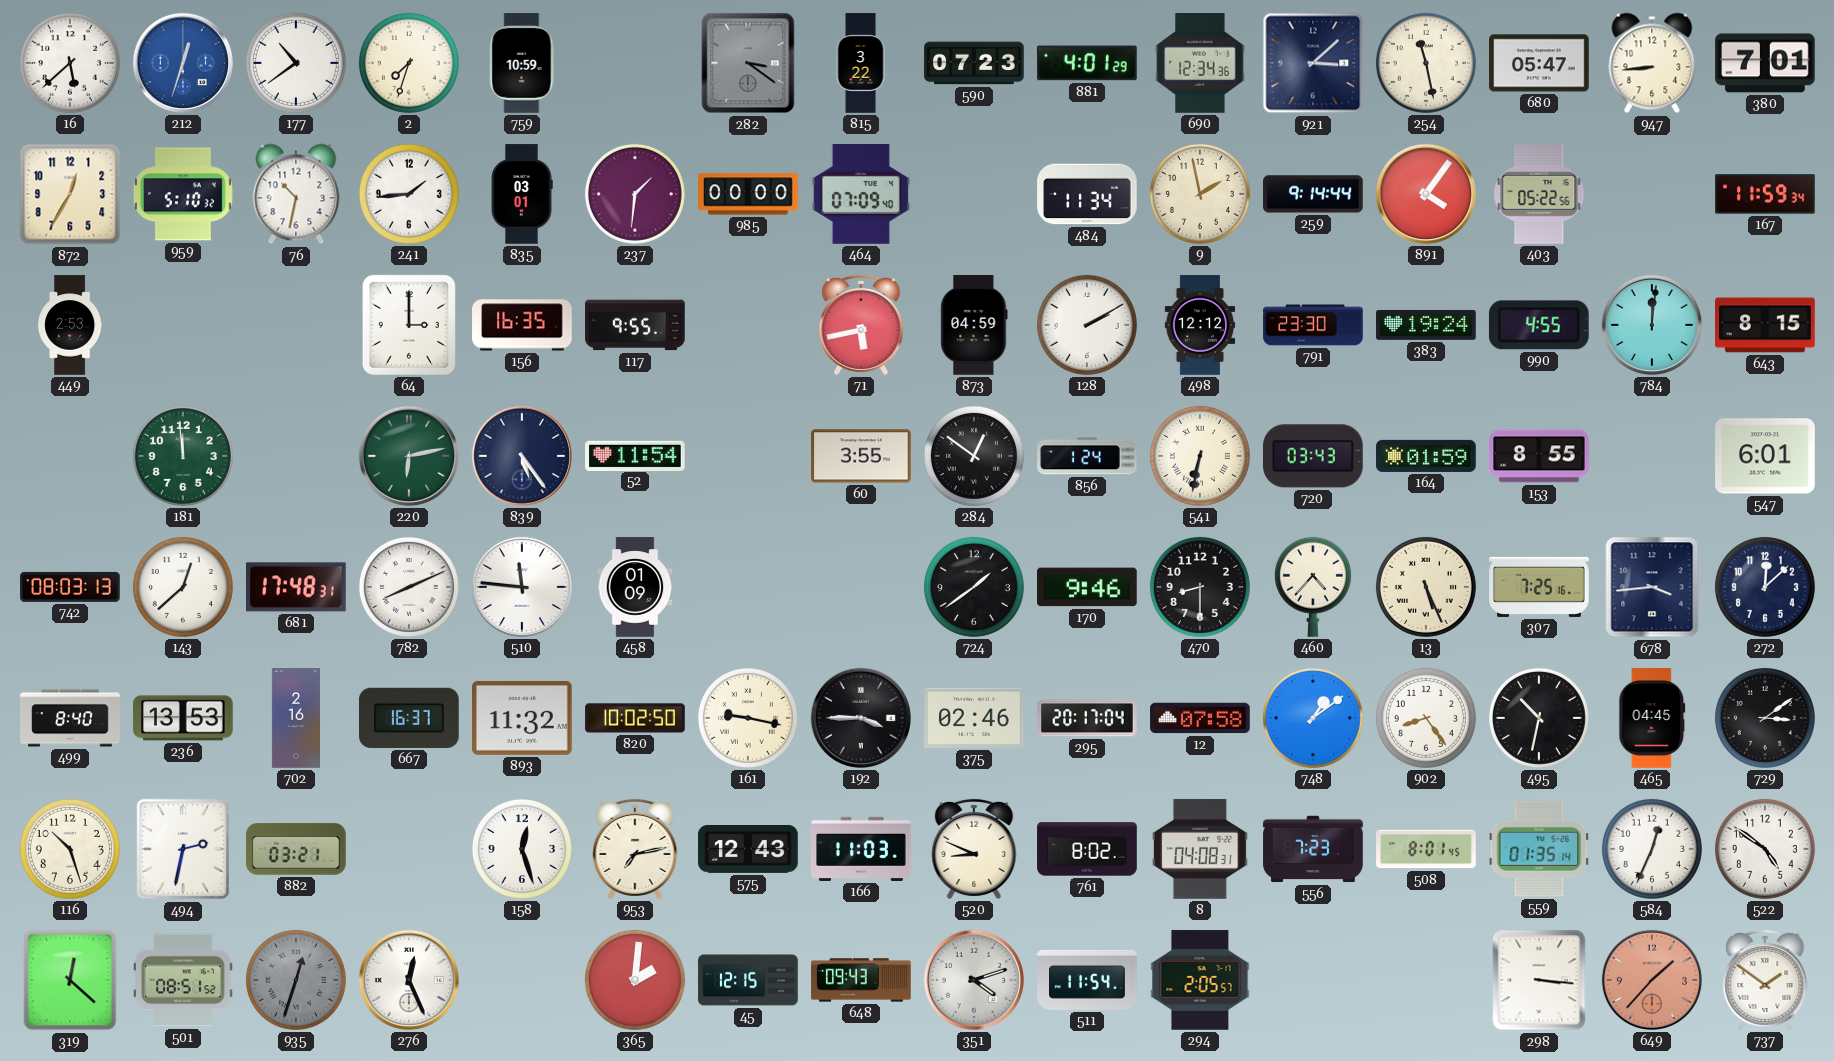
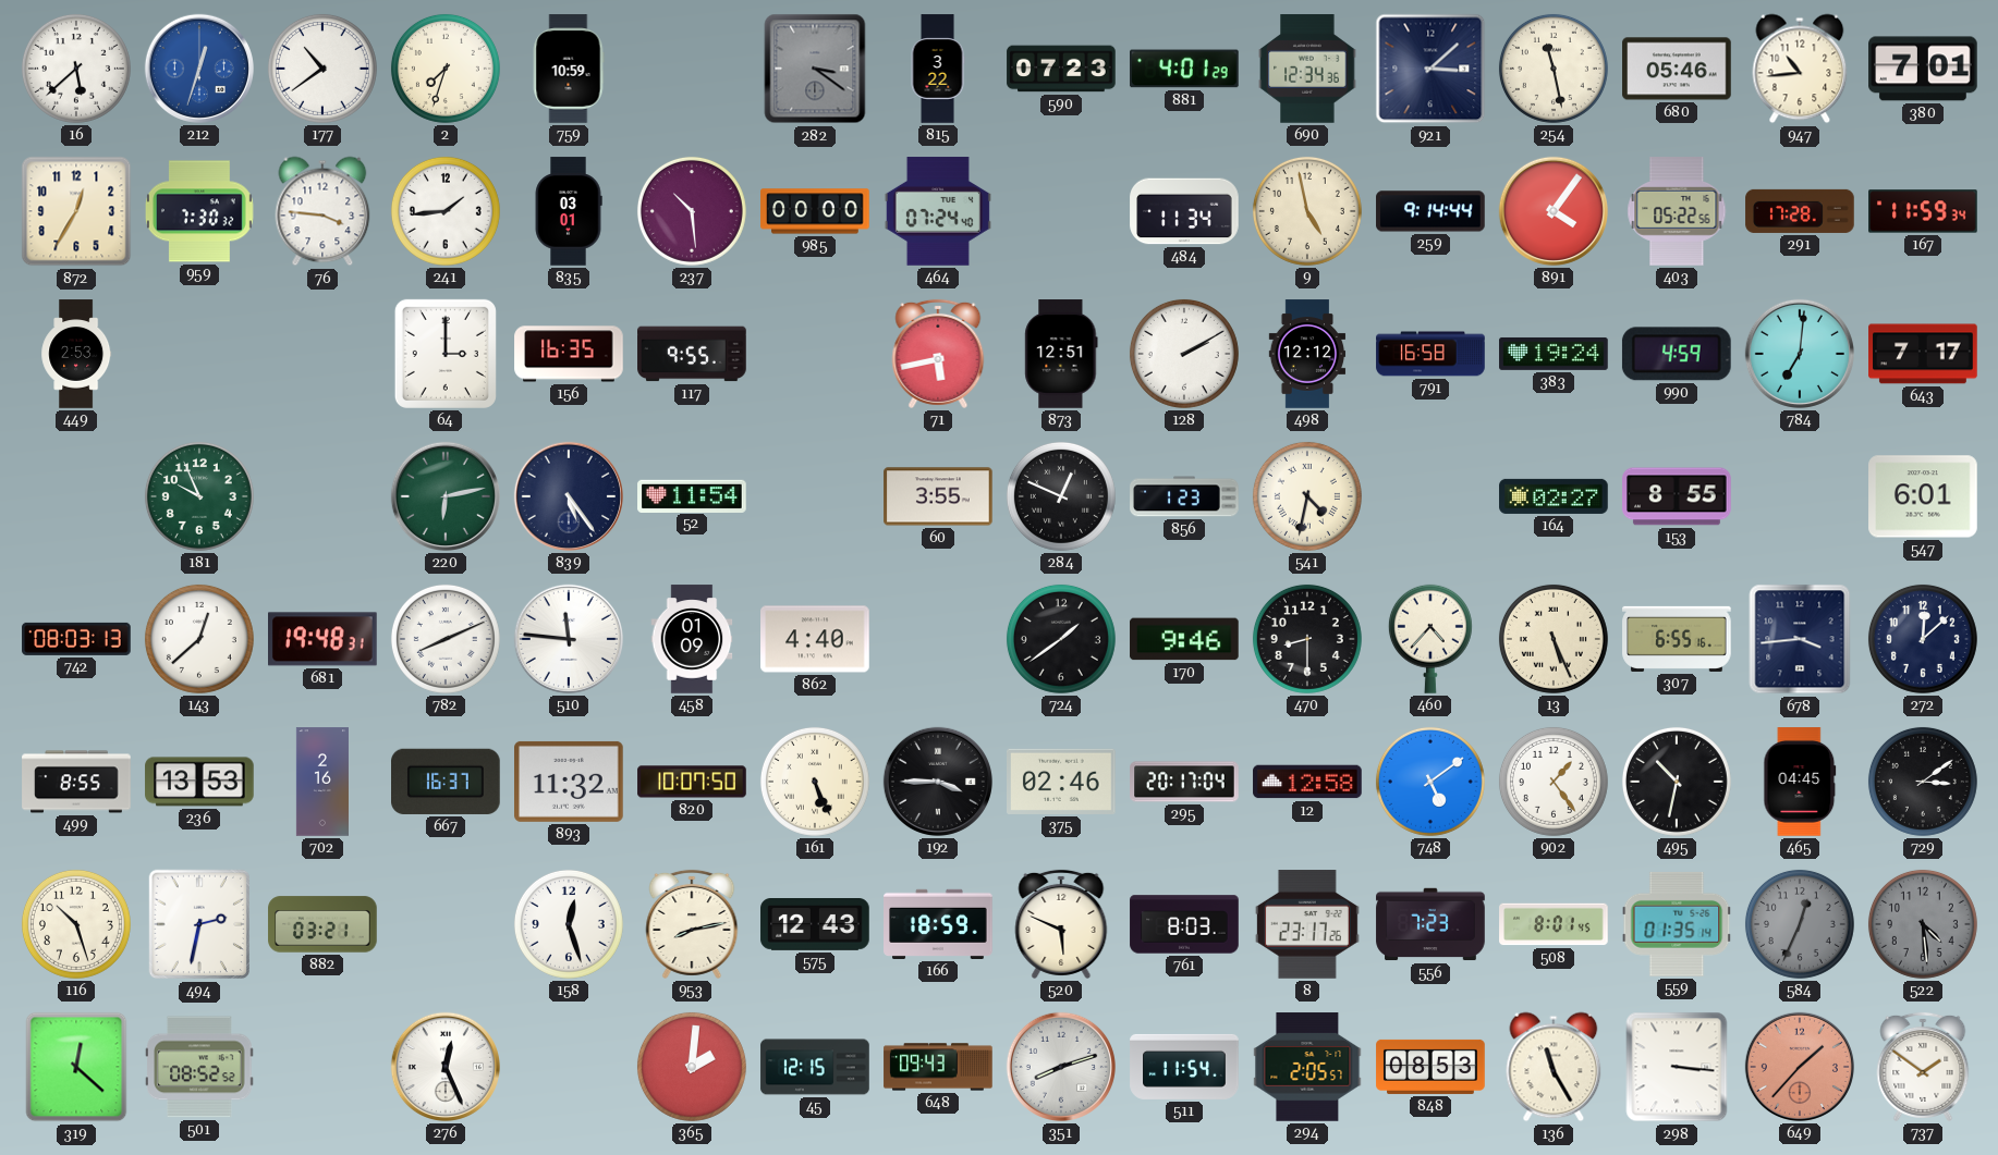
680: 05:47 -> 05:46 (1677, 69)
947: 8:44 -> 10:44 (1800, 69)
959: 5:10 -> 7:30 (200, 211)
76: 10:32 -> 3:46 (322, 211)
237: 1:31 -> 10:29 (692, 211)
464: 07:09 -> 07:24 (938, 211)
9: 1:58 -> 4:58 (1307, 211)
291: none -> 17:28 (1800, 211)
873: 04:59 -> 12:51 (1061, 354)
791: 23:30 -> 16:58 (1430, 354)
990: 4:55 -> 4:59 (1677, 354)
784: 12:01 -> 7:01 (1800, 354)
643: 8:15 -> 7:17 (1923, 354)
181: 11:59 -> 9:56 (199, 496)
284: 12:51 -> 12:49 (1061, 496)
856: 1:24 -> 1:23 (1184, 496)
541: 6:32 -> 4:32 (1307, 496)
720: 03:43 -> none (1314, 456)
164: 01:59 -> 02:27 (1554, 496)
681: 17:48 -> 19:48 (324, 639)
862: none -> 4:40 (815, 639)
307: 7:25 -> 6:55 (1677, 639)
499: 8:40 -> 8:55 (76, 782)
820: 10:02 -> 10:07 (692, 782)
161: 9:17 -> 5:26 (815, 782)
12: 07:58 -> 12:58 (1307, 782)
748: 1:09 -> 5:09 (1430, 782)
902: 8:24 -> 1:24 (1554, 782)
953: 7:13 -> 8:13 (692, 924)
166: 11:03 -> 18:59 (938, 924)
520: 8:49 -> 5:49 (1061, 924)
761: 8:02 -> 8:03 (1184, 924)
8: 04:08 -> 23:17 (1307, 924)
584 dial: white -> grey (1800, 924)
522: 4:51 -> 4:29 (1923, 924)
522 dial: white -> grey (1923, 924)
501: 08:51 -> 08:52 (199, 1067)
935: 12:33 -> none (296, 980)
351: 4:12 -> 8:12 (1061, 1067)
848: none -> 08:53 (1430, 1067)
136: none -> 11:25 (1554, 1067)
